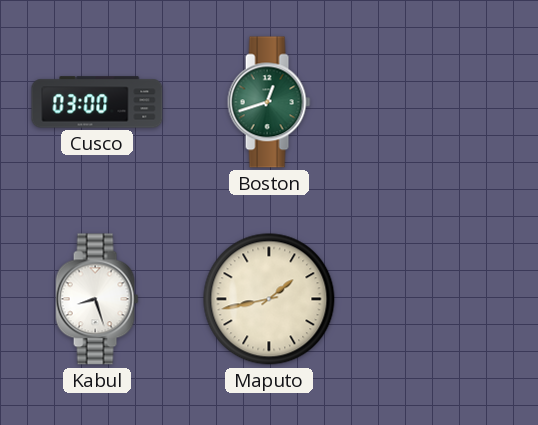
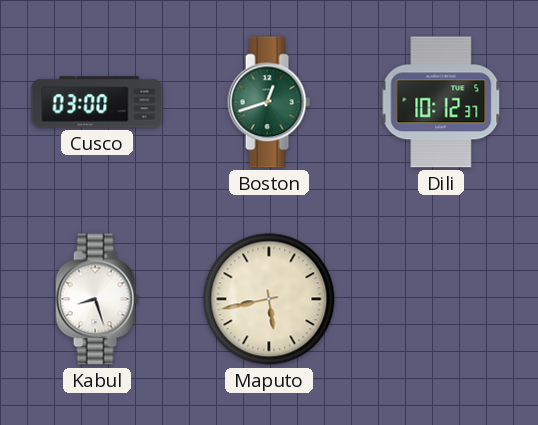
Dili: none -> 10:12 (441, 102)
Maputo: 1:43 -> 5:43 (269, 299)
